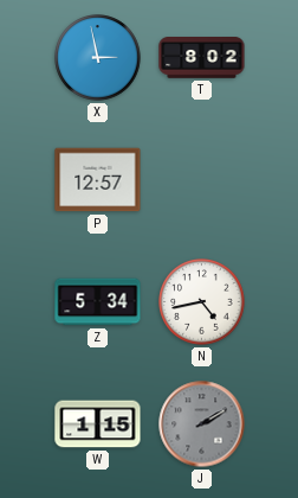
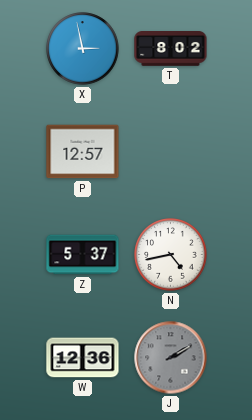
Z: 5:34 -> 5:37 (83, 255)
W: 1:15 -> 12:36 (83, 358)
